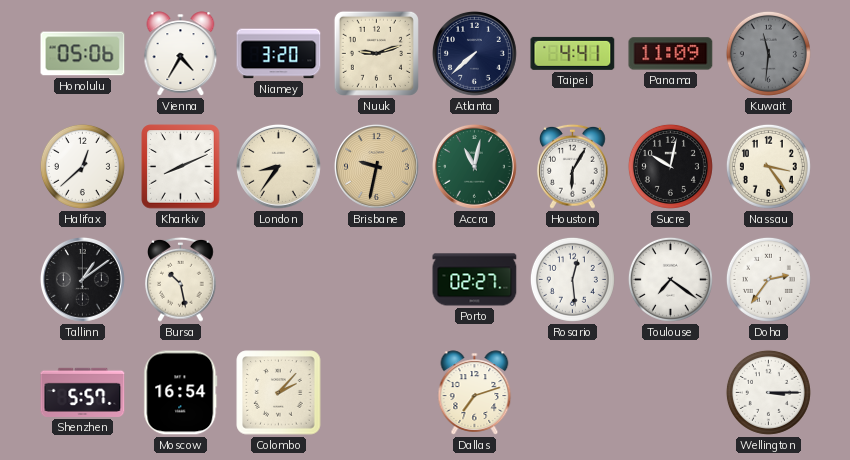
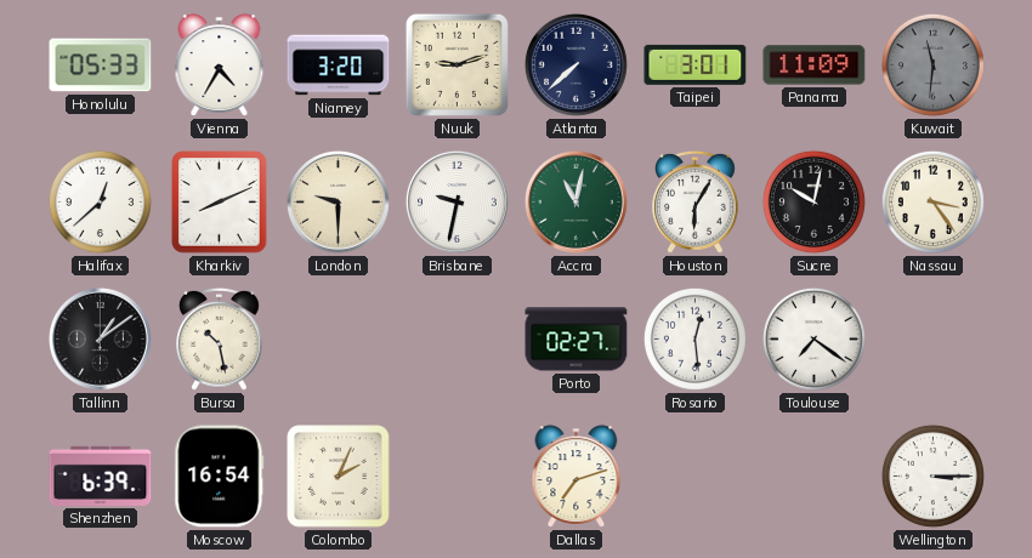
Honolulu: 05:06 -> 05:33 (101, 66)
Taipei: 4:41 -> 3:01 (696, 64)
London: 8:36 -> 9:30 (338, 201)
Brisbane dial: champagne -> white (457, 201)
Doha: 2:36 -> none (768, 279)
Shenzhen: 5:57 -> 6:39 (101, 476)
Colombo: 2:07 -> 2:04 (339, 477)
